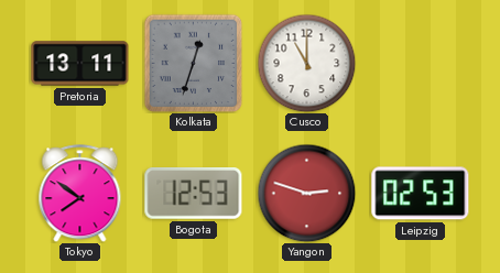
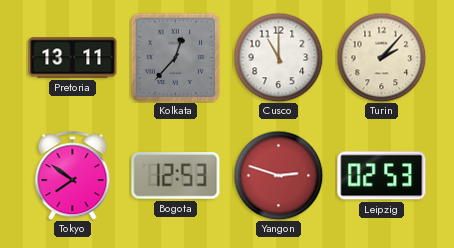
Kolkata: 12:33 -> 12:37 (175, 57)
Turin: none -> 2:07 (381, 57)
